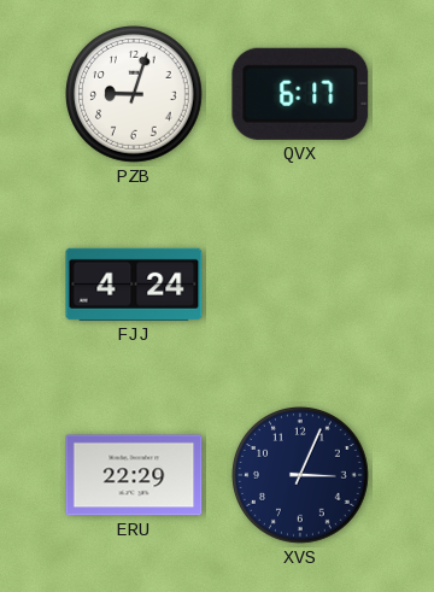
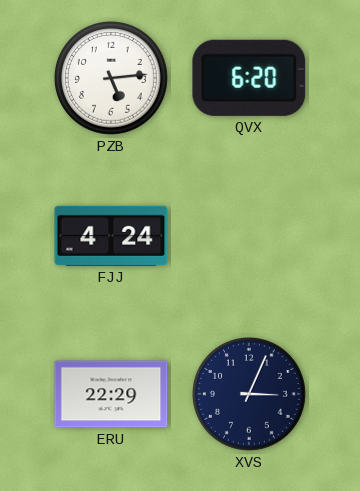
PZB: 9:03 -> 5:14 (112, 79)
QVX: 6:17 -> 6:20 (249, 78)
